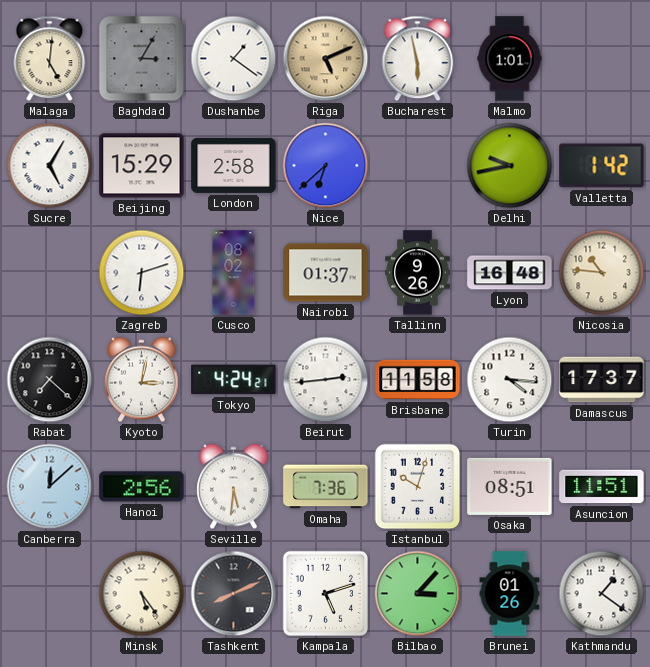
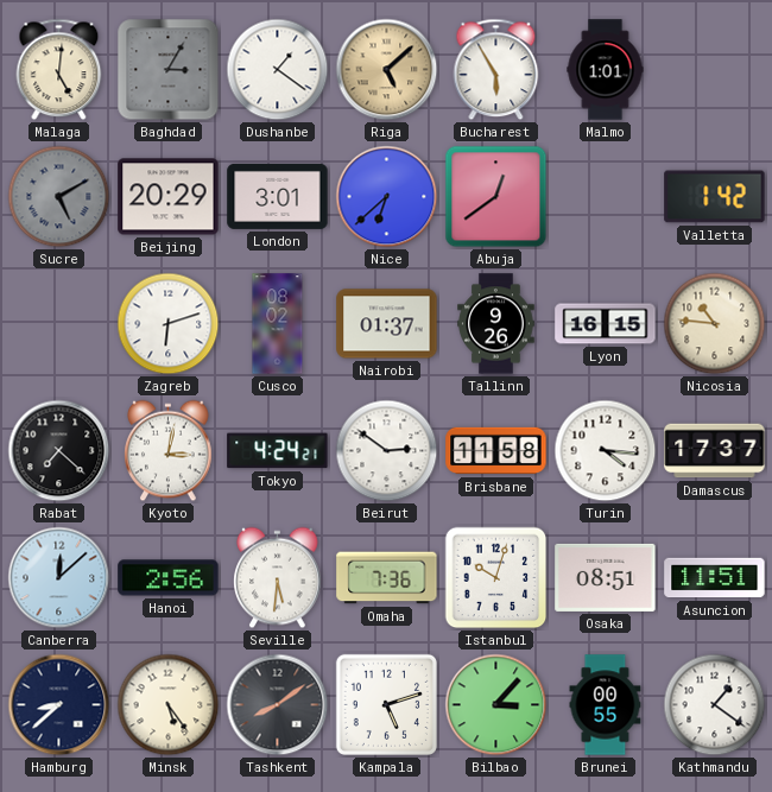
Riga: 5:11 -> 5:08 (387, 70)
Bucharest: 5:58 -> 5:55 (496, 70)
Sucre: 5:05 -> 5:10 (59, 197)
Sucre dial: white -> grey (59, 197)
Beijing: 15:29 -> 20:29 (169, 197)
London: 2:58 -> 3:01 (278, 196)
Abuja: none -> 12:39 (496, 197)
Delhi: 9:43 -> none (510, 166)
Lyon: 16:48 -> 16:15 (606, 324)
Beirut: 2:44 -> 2:51 (387, 451)
Hamburg: none -> 8:38 (59, 705)
Tashkent: 8:11 -> 8:09 (278, 705)
Brunei: 01:26 -> 00:55 (606, 705)
